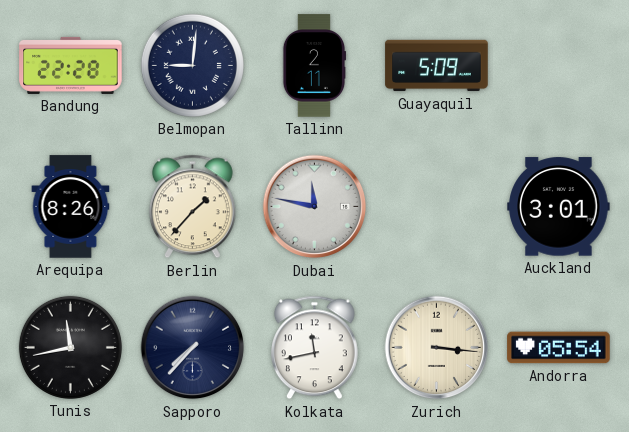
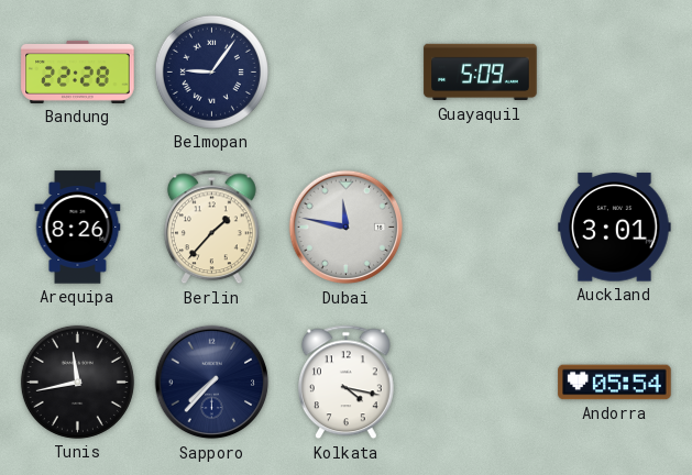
Belmopan: 9:01 -> 9:06 (211, 71)
Tallinn: 2:11 -> none (314, 66)
Kolkata: 11:43 -> 4:17 (345, 383)
Zurich: 3:16 -> none (437, 348)
